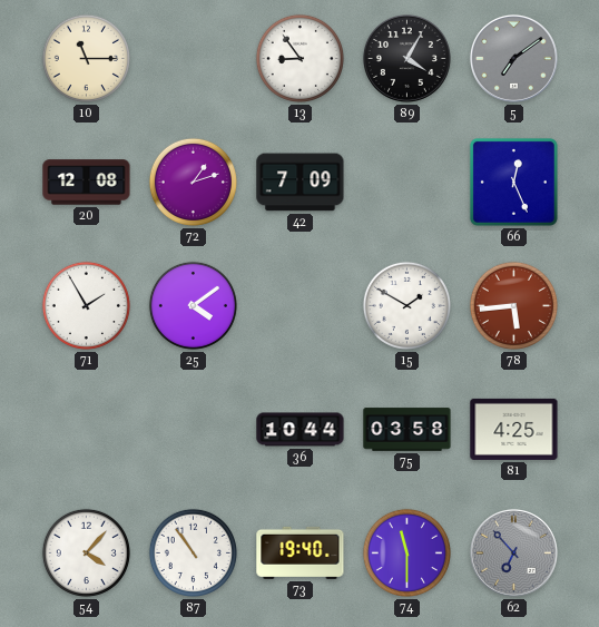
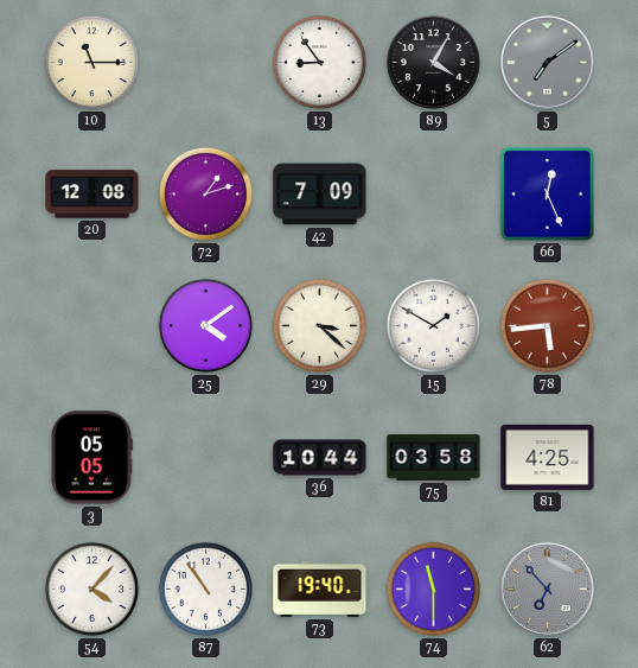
71: 1:55 -> none (86, 305)
29: none -> 3:22 (319, 325)
3: none -> 05:05 (91, 458)
